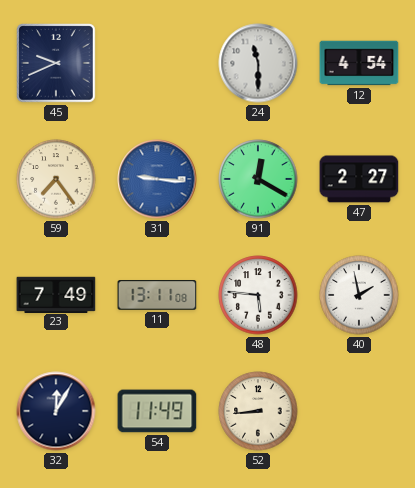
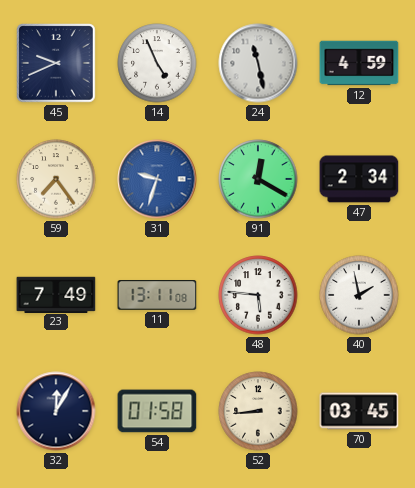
14: none -> 4:56 (157, 63)
24: 11:30 -> 11:28 (258, 63)
12: 4:54 -> 4:59 (359, 63)
31: 9:16 -> 9:33 (157, 179)
47: 2:27 -> 2:34 (359, 179)
54: 11:49 -> 01:58 (157, 411)
70: none -> 03:45 (359, 411)
